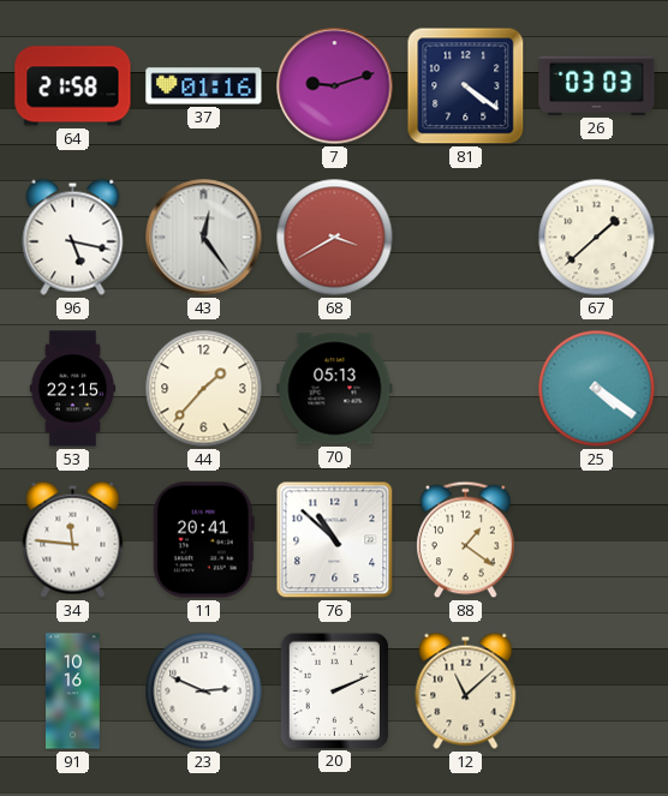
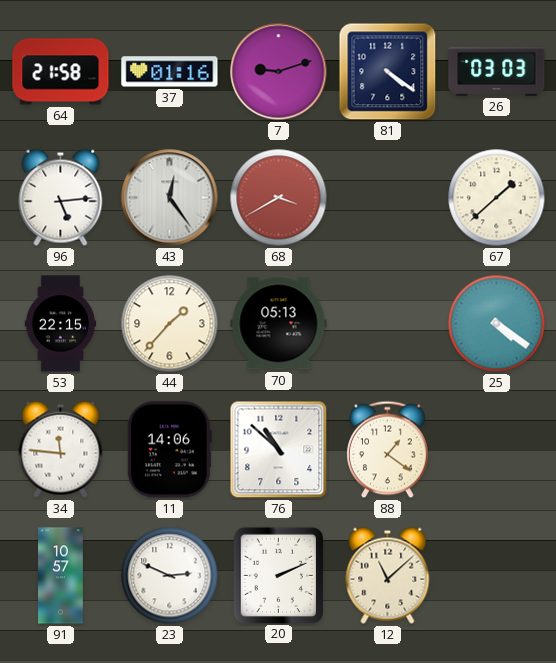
96: 5:17 -> 5:14 (61, 197)
11: 20:41 -> 14:06 (169, 450)
91: 10:16 -> 10:57 (61, 576)
